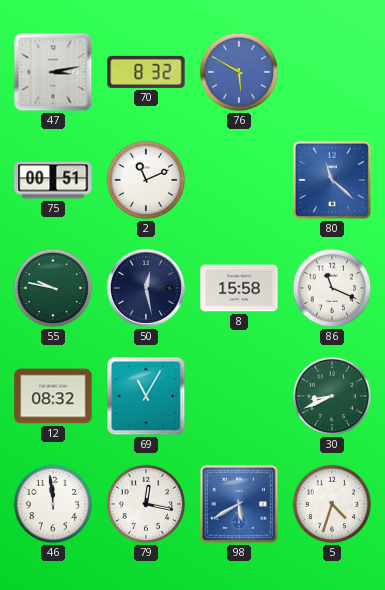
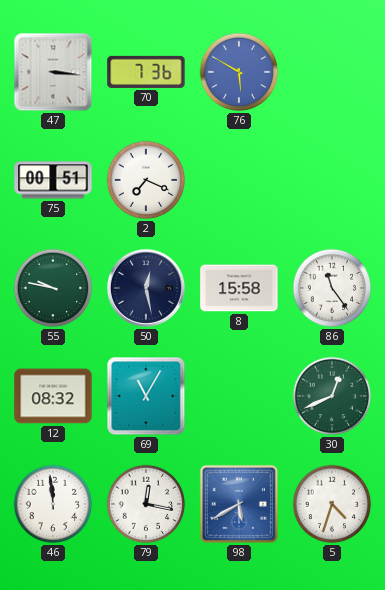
47: 3:13 -> 3:16 (53, 72)
70: 8:32 -> 7:36 (146, 72)
2: 11:11 -> 7:19 (146, 180)
80: 11:22 -> none (332, 180)
86: 11:19 -> 11:24 (332, 288)
30: 8:41 -> 12:41 (332, 396)
